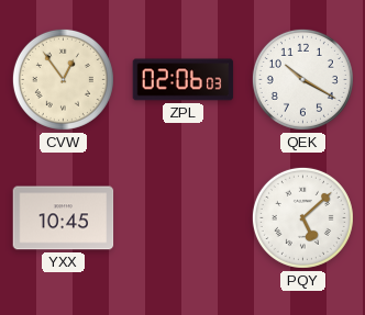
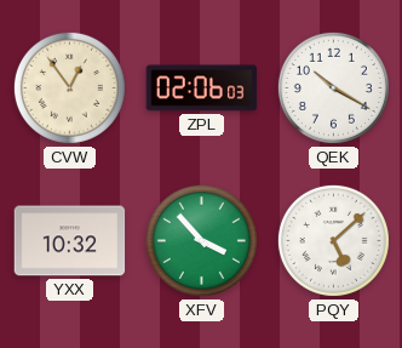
YXX: 10:45 -> 10:32 (70, 241)
XFV: none -> 3:53 (201, 240)
